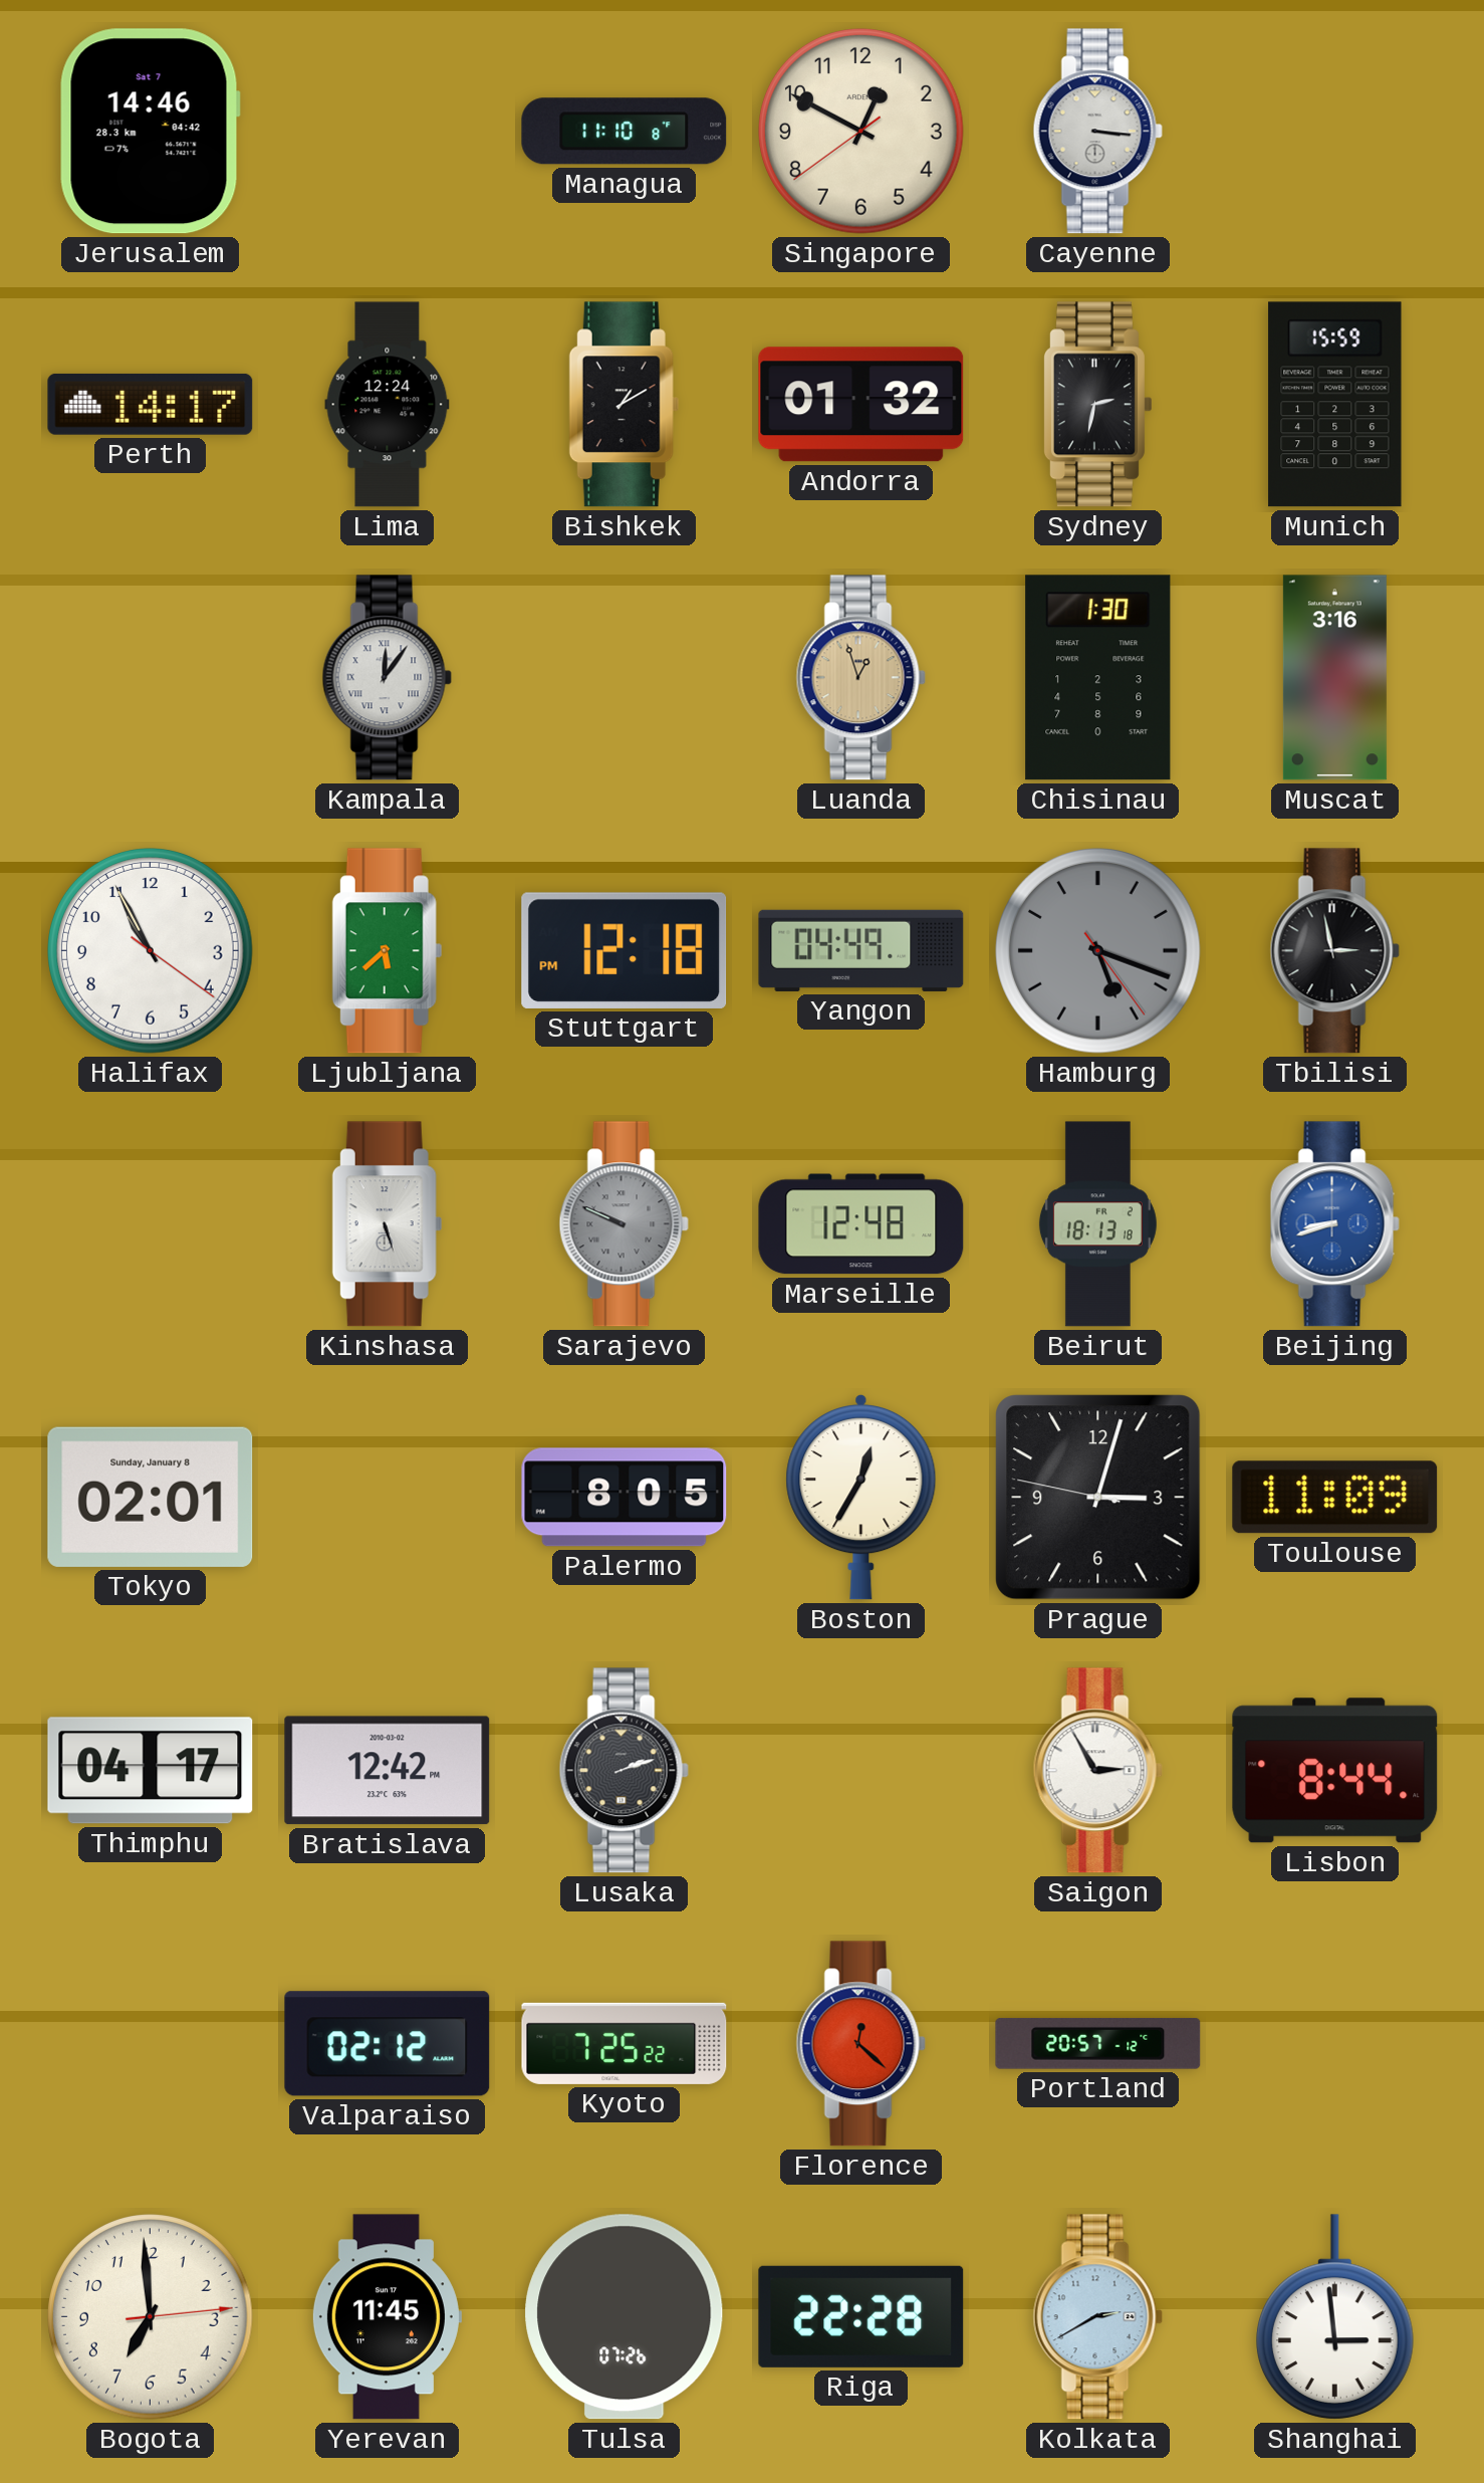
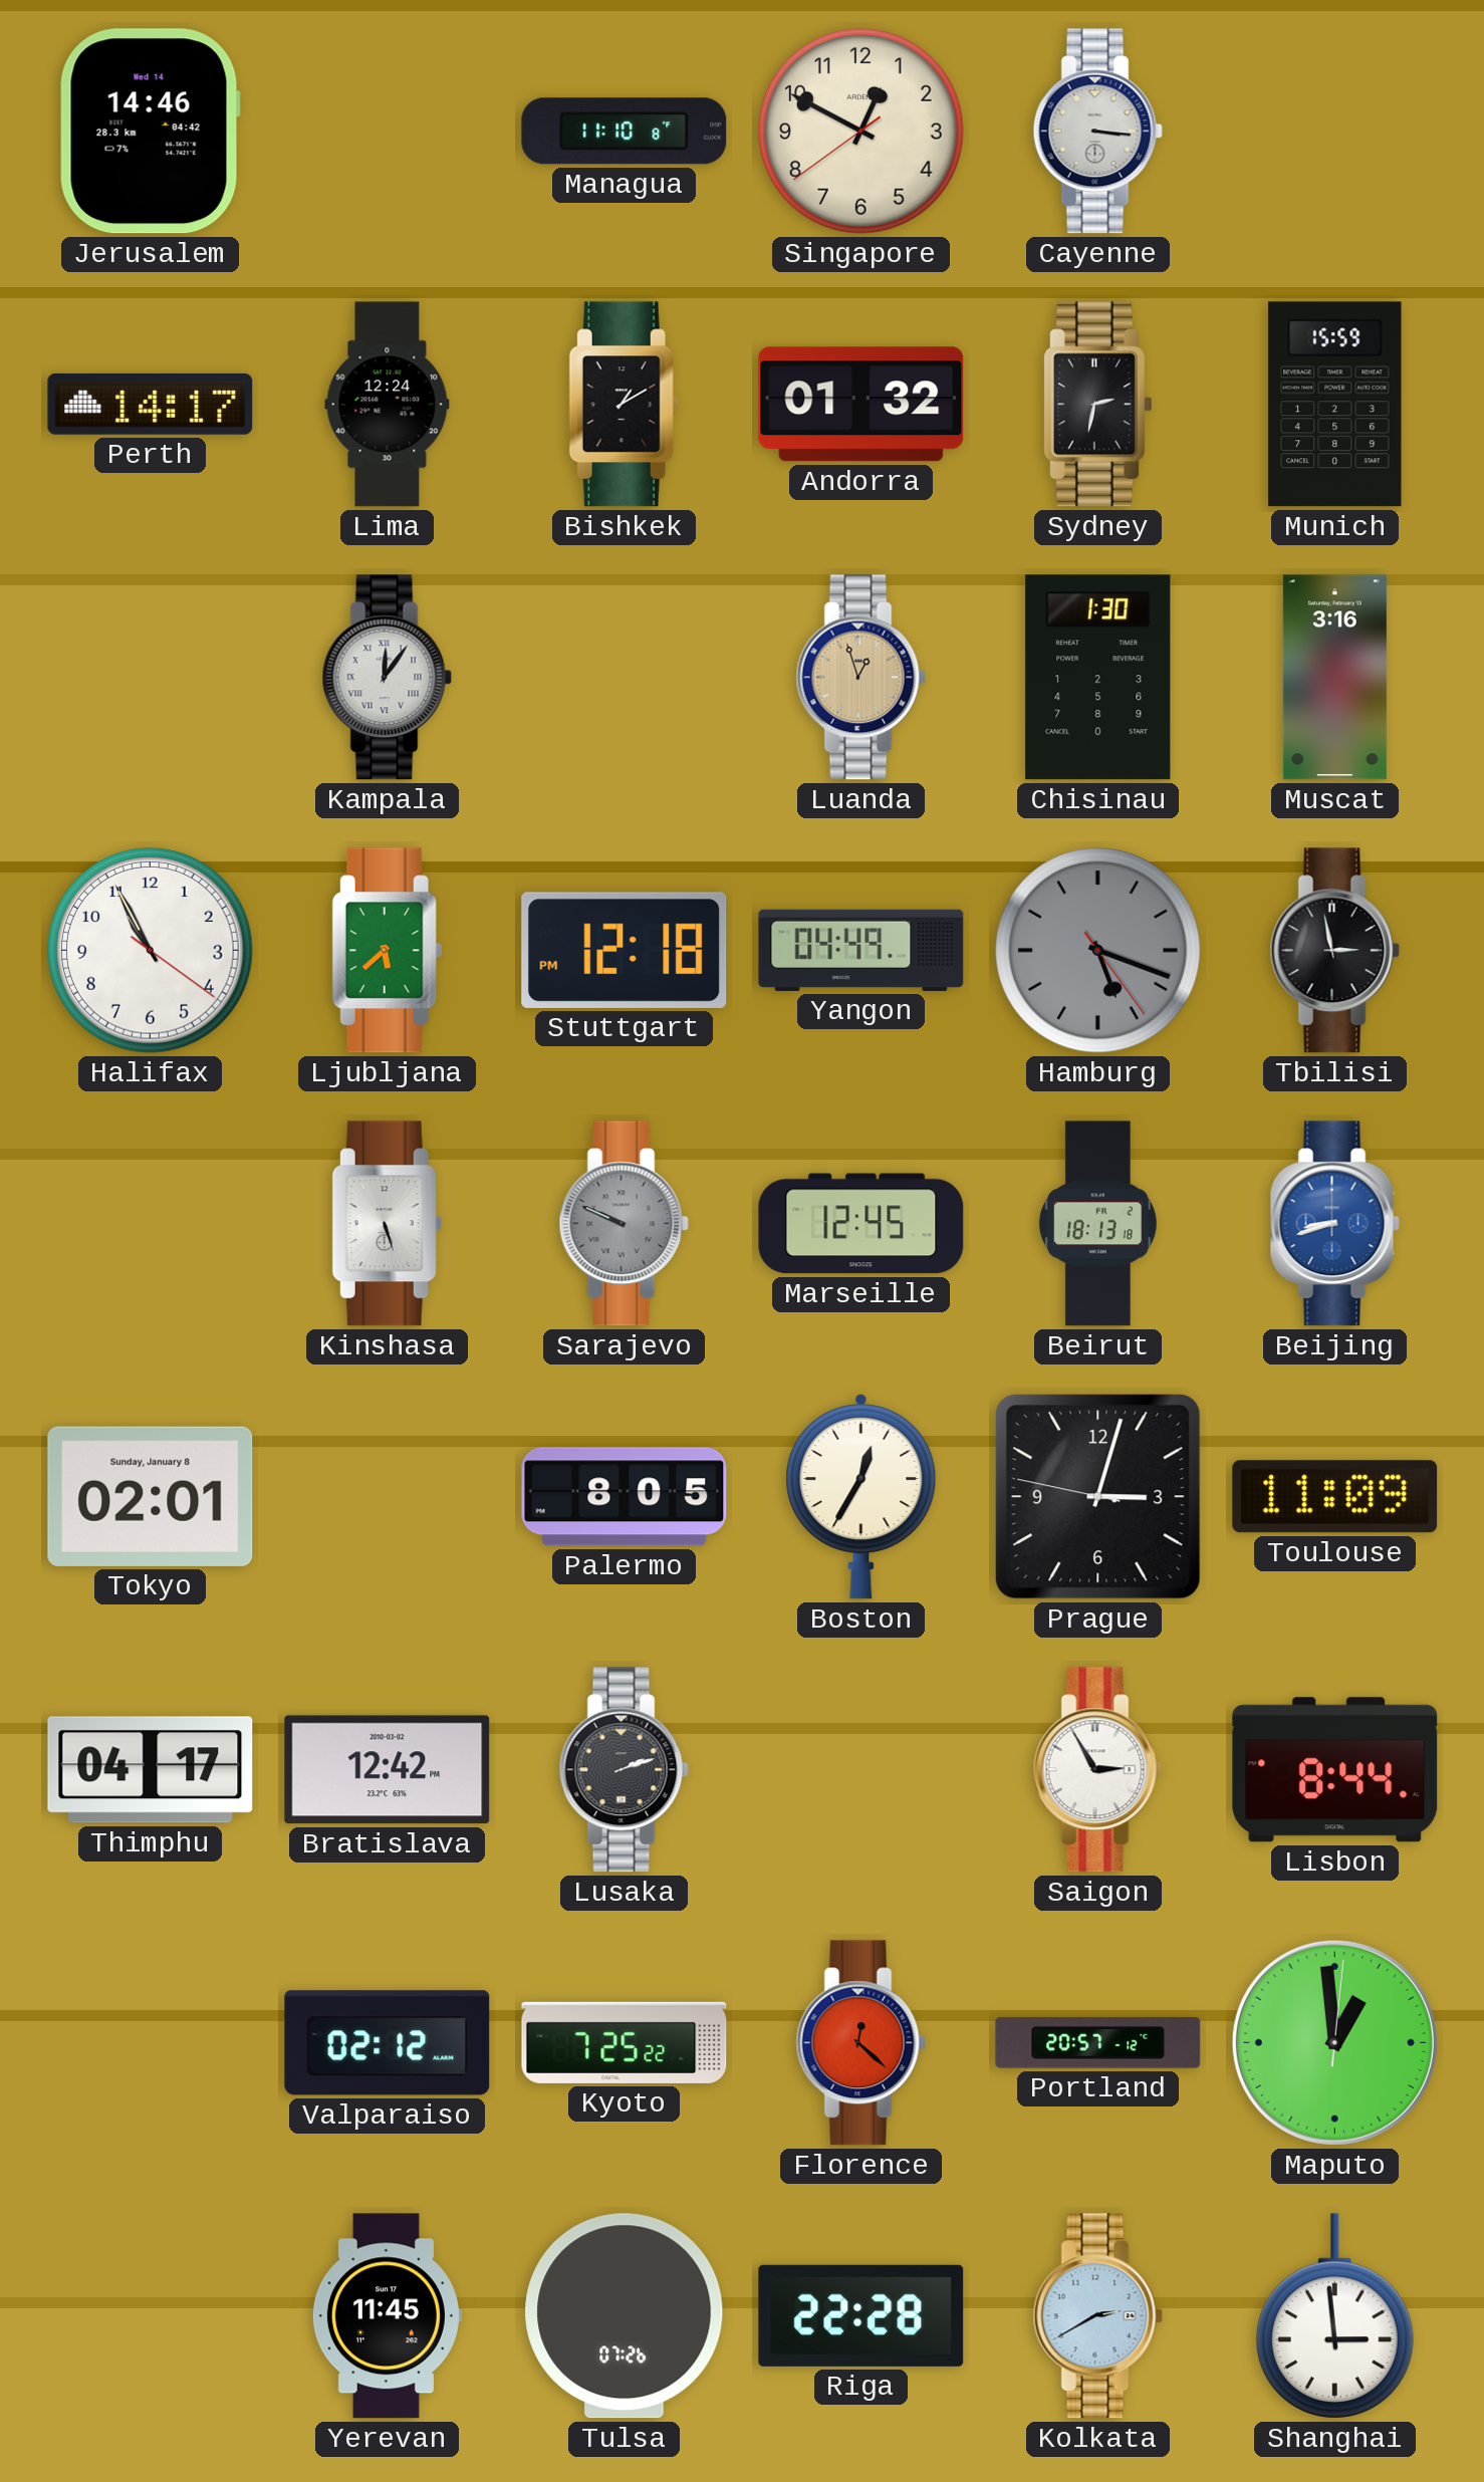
Jerusalem date: Sat 7 -> Wed 14 (150, 132)
Marseille: 12:48 -> 12:45 (861, 1224)
Maputo: none -> 12:59 (1334, 2042)
Bogota: 6:59 -> none (151, 2317)
